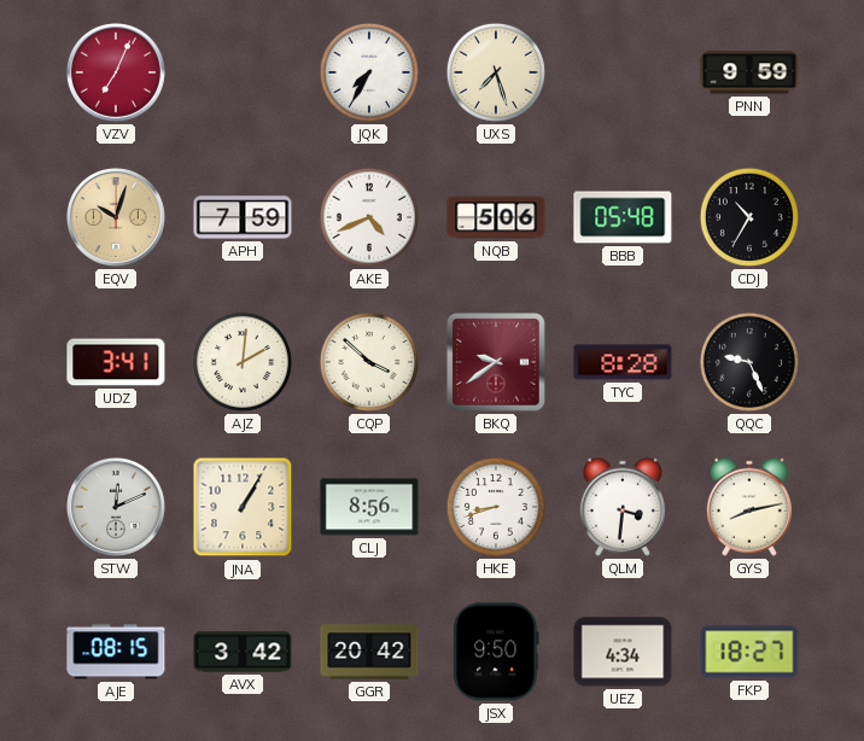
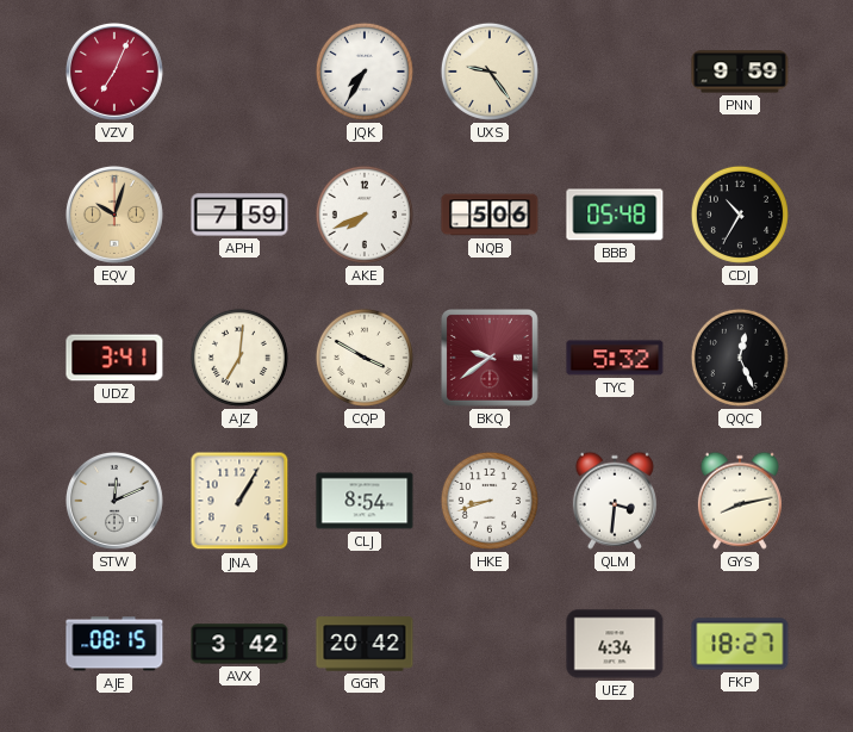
UXS: 7:27 -> 9:24 (490, 72)
AKE: 4:41 -> 7:41 (365, 215)
AJZ: 2:01 -> 7:01 (239, 358)
CQP: 3:52 -> 3:50 (365, 358)
TYC: 8:28 -> 5:32 (615, 358)
QQC: 9:26 -> 12:26 (740, 358)
CLJ: 8:56 -> 8:54 (365, 501)
JSX: 9:50 -> none (496, 652)
